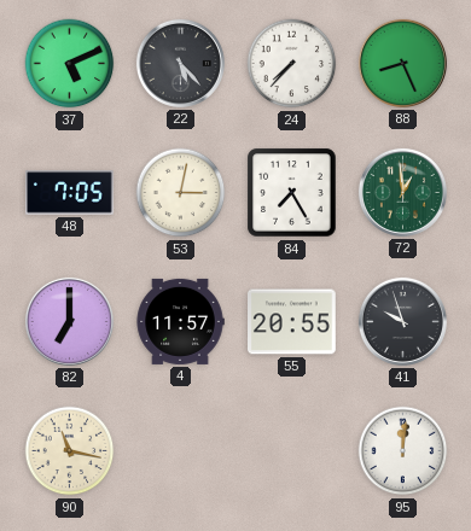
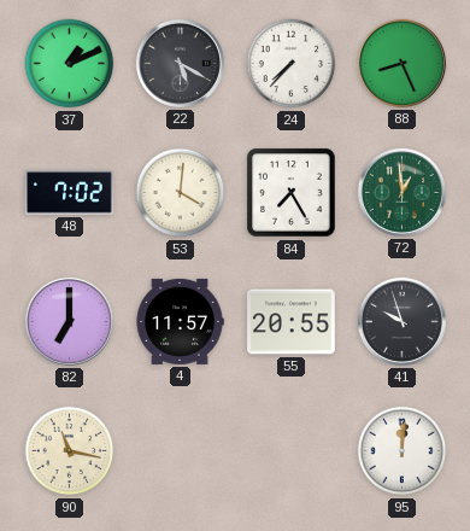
37: 5:11 -> 1:11 (70, 64)
22: 5:23 -> 5:20 (180, 63)
48: 7:05 -> 7:02 (70, 193)
53: 3:02 -> 4:01 (181, 193)
